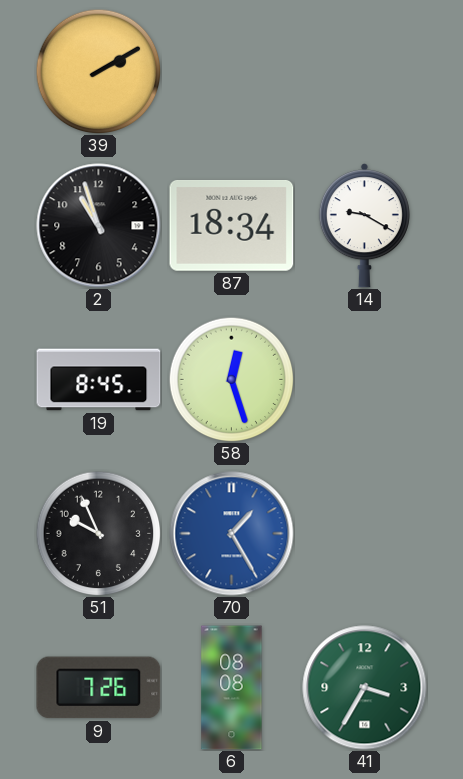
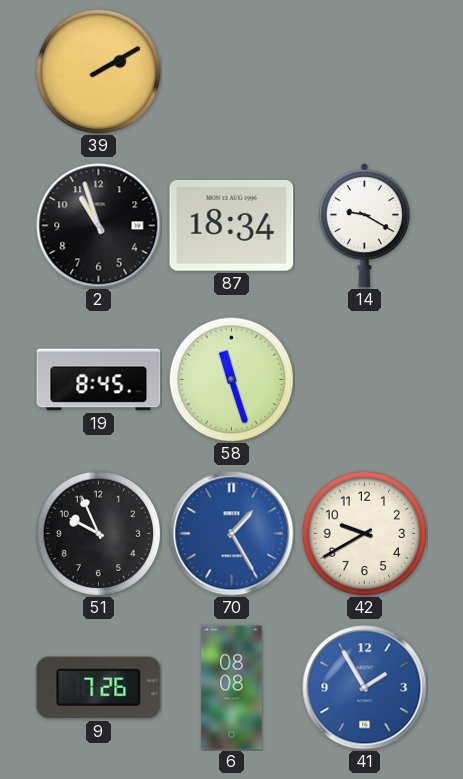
58: 12:27 -> 11:27 (231, 379)
42: none -> 9:40 (364, 533)
41: 3:35 -> 1:55 (365, 688)
41 dial: green -> blue (365, 688)
